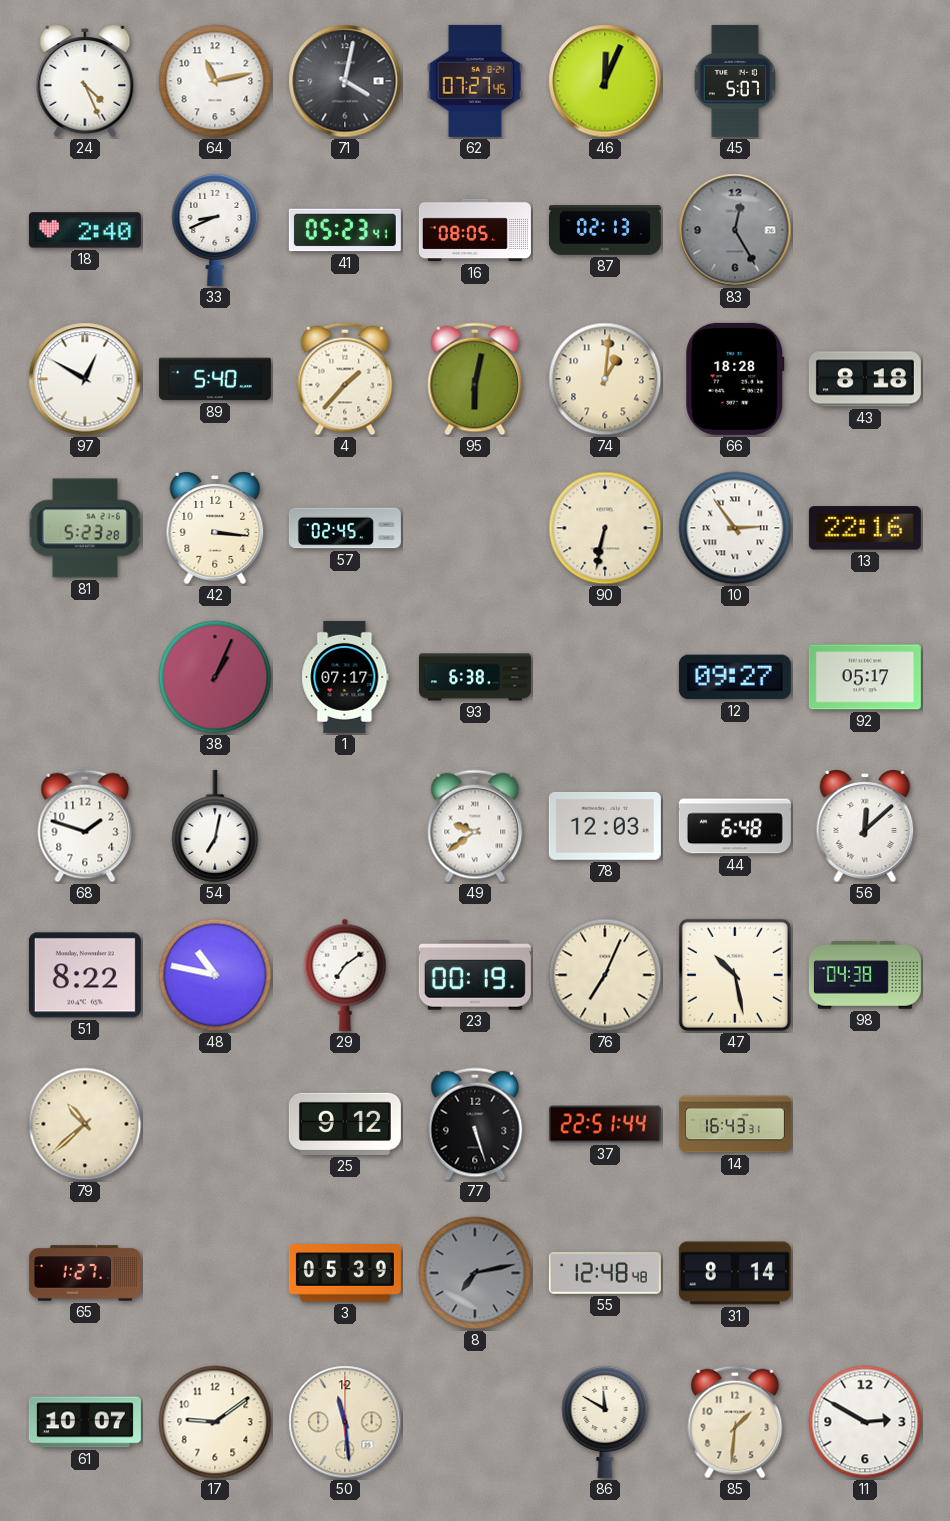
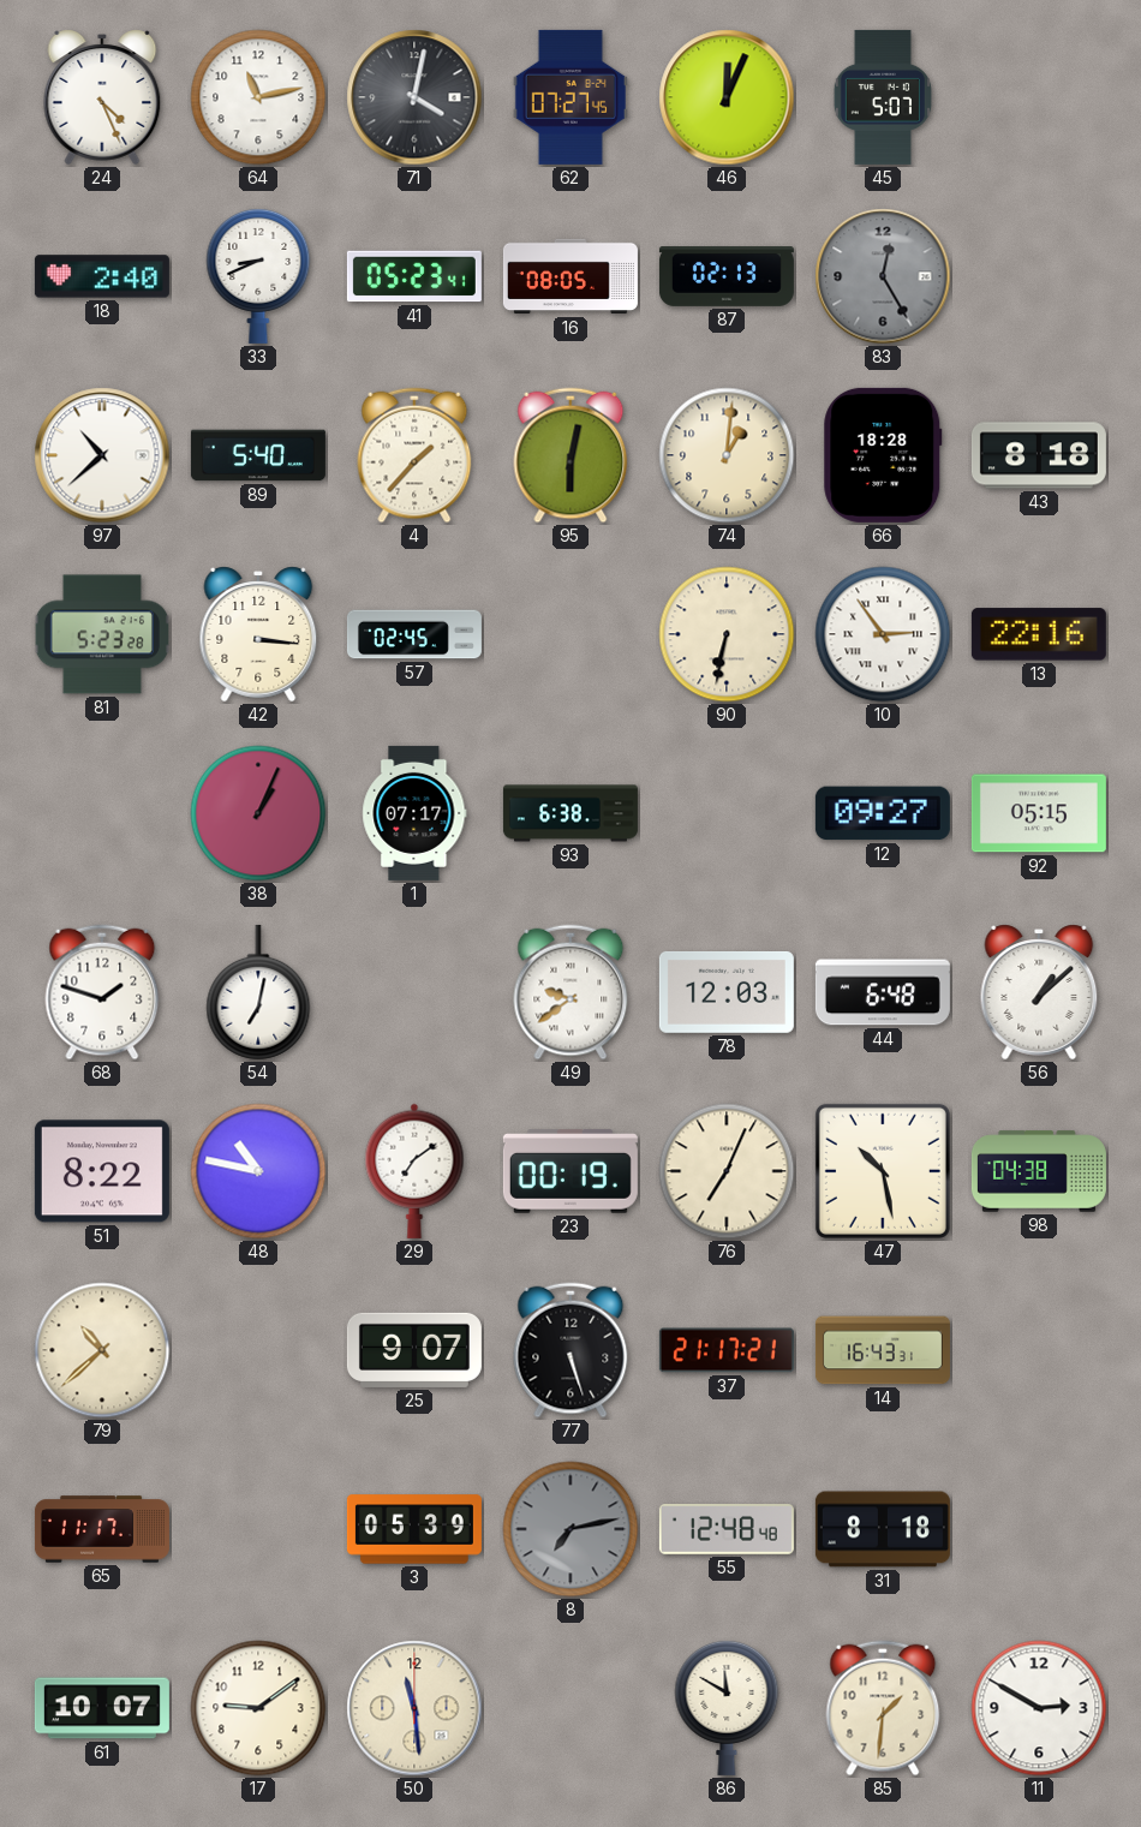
97: 12:50 -> 10:38 (102, 455)
92: 05:17 -> 05:15 (1039, 813)
56: 12:08 -> 1:08 (1039, 992)
25: 9:12 -> 9:07 (414, 1350)
37: 22:51 -> 21:17 (727, 1350)
65: 1:27 -> 11:17 (102, 1529)
31: 8:14 -> 8:18 (883, 1529)
